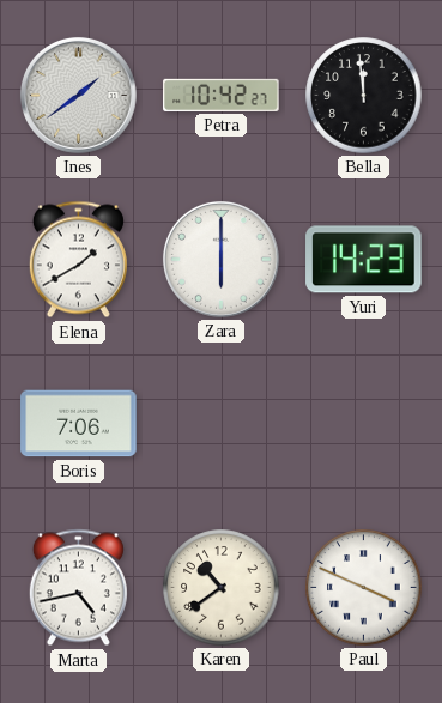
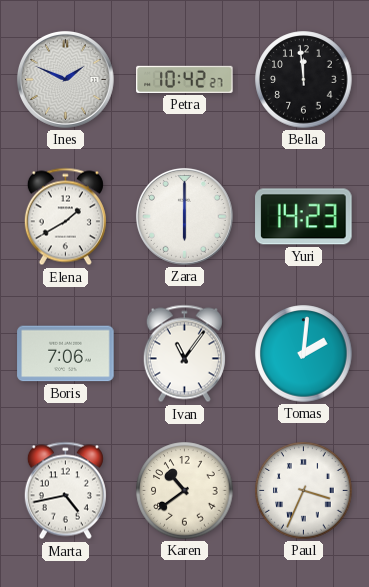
Ines: 1:39 -> 1:49 (65, 79)
Ivan: none -> 11:06 (184, 354)
Tomas: none -> 2:01 (304, 354)
Paul: 3:49 -> 3:34 (304, 491)
